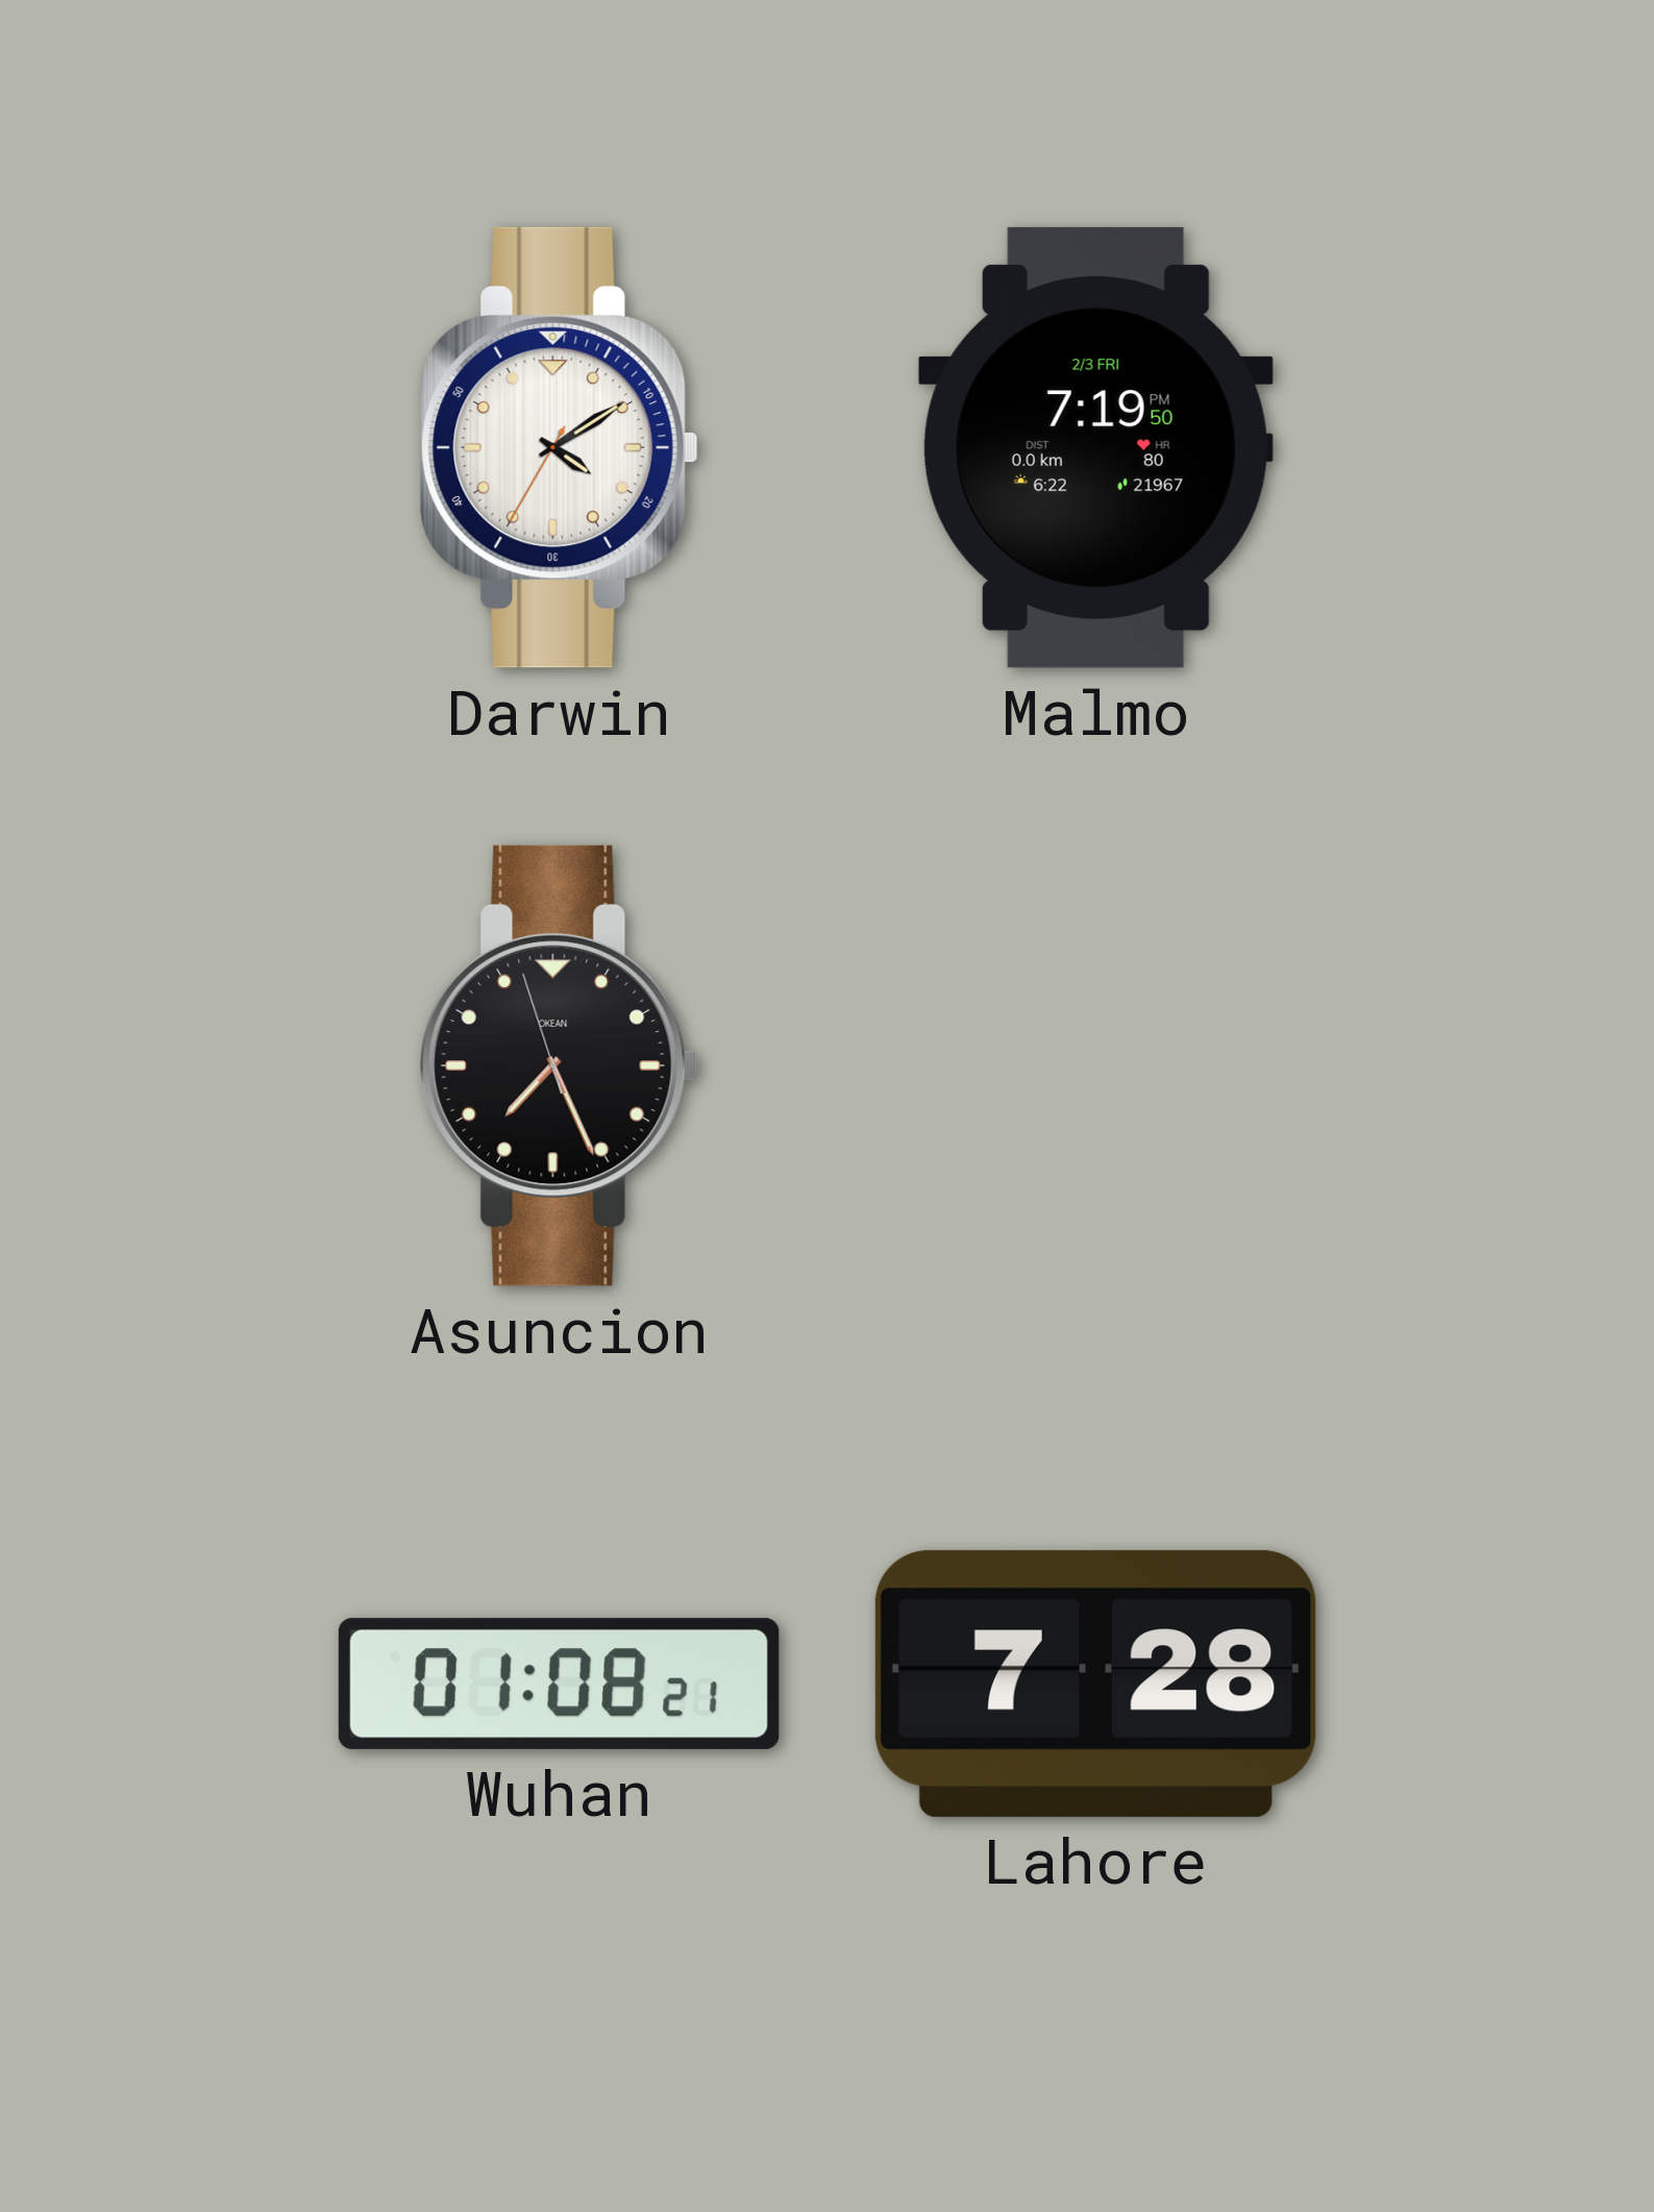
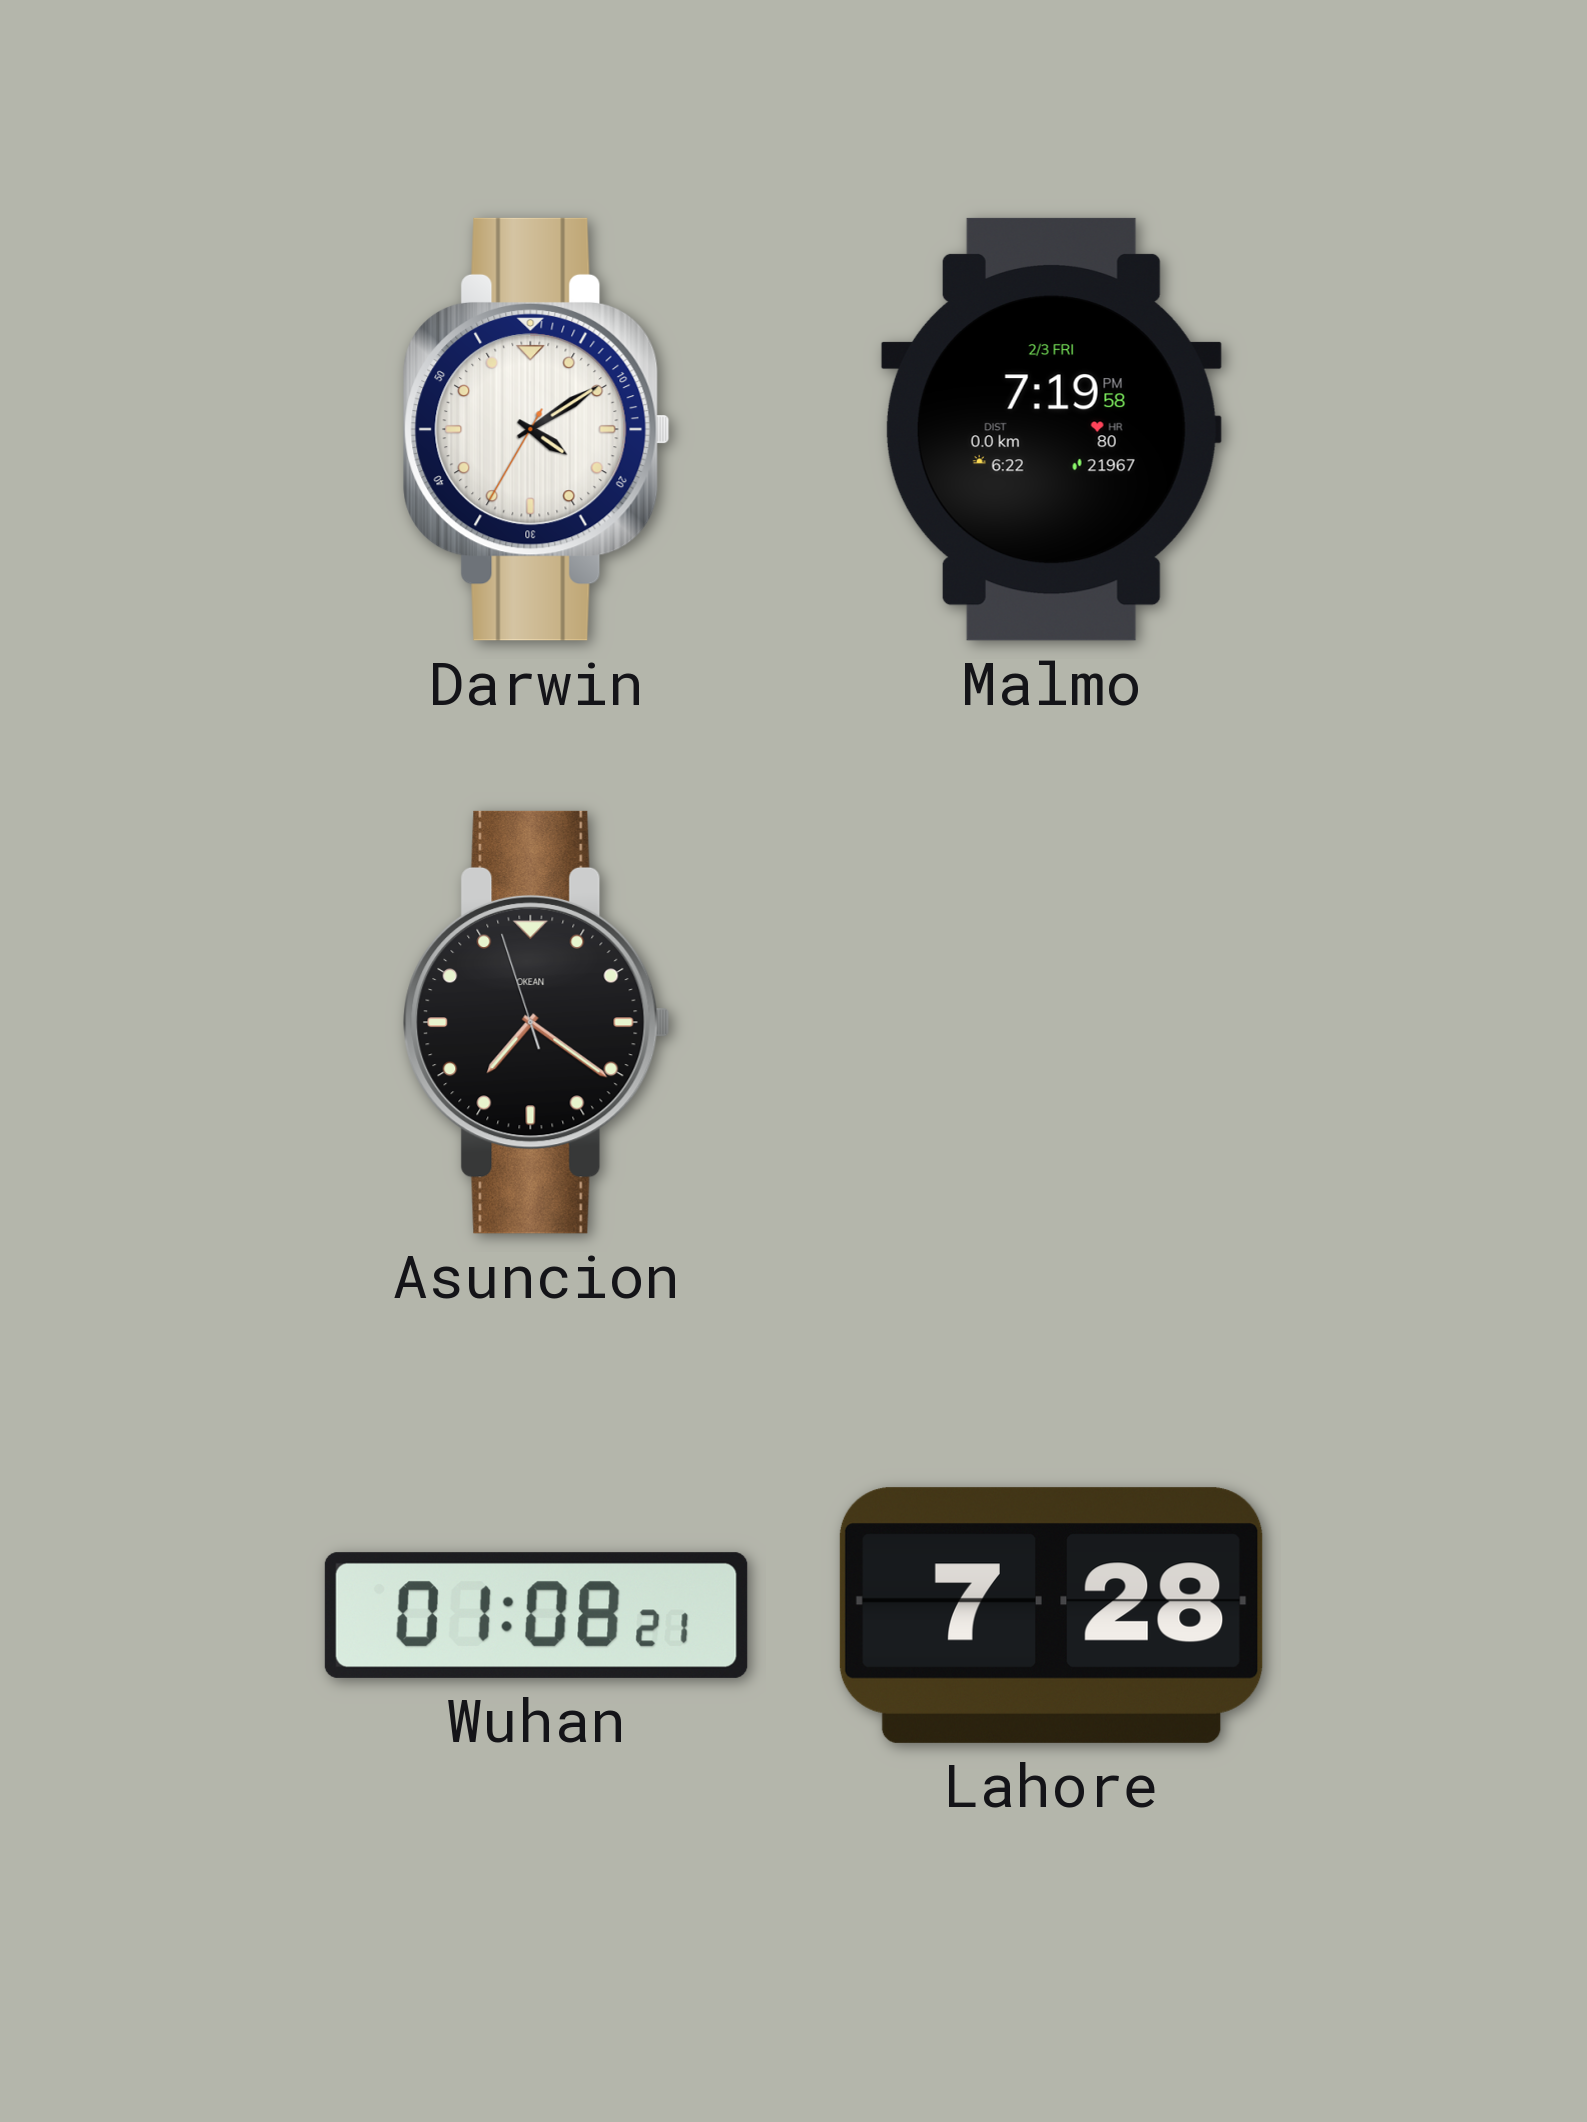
Malmo: 7:19:50 PM -> 7:19:58 PM (1051, 429)
Asuncion: 7:25 -> 7:20 (537, 1022)
